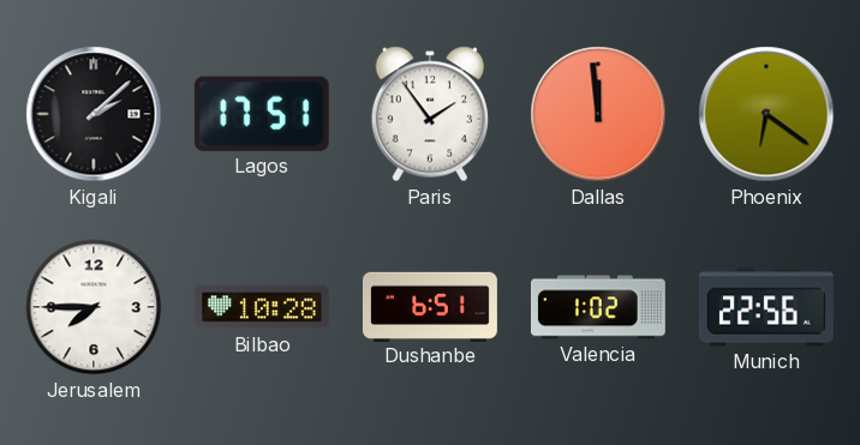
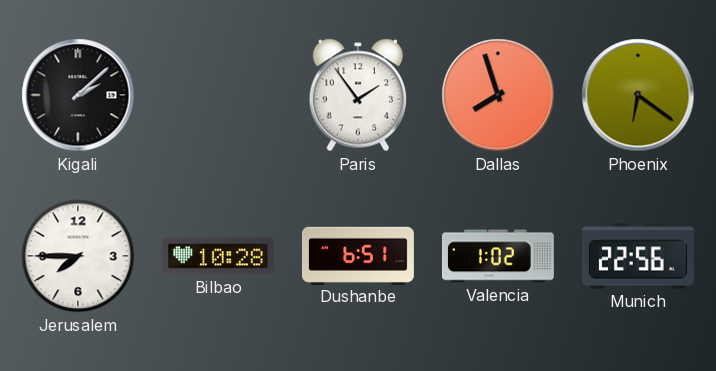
Lagos: 17:51 -> none (262, 114)
Dallas: 11:59 -> 7:57 (498, 95)
